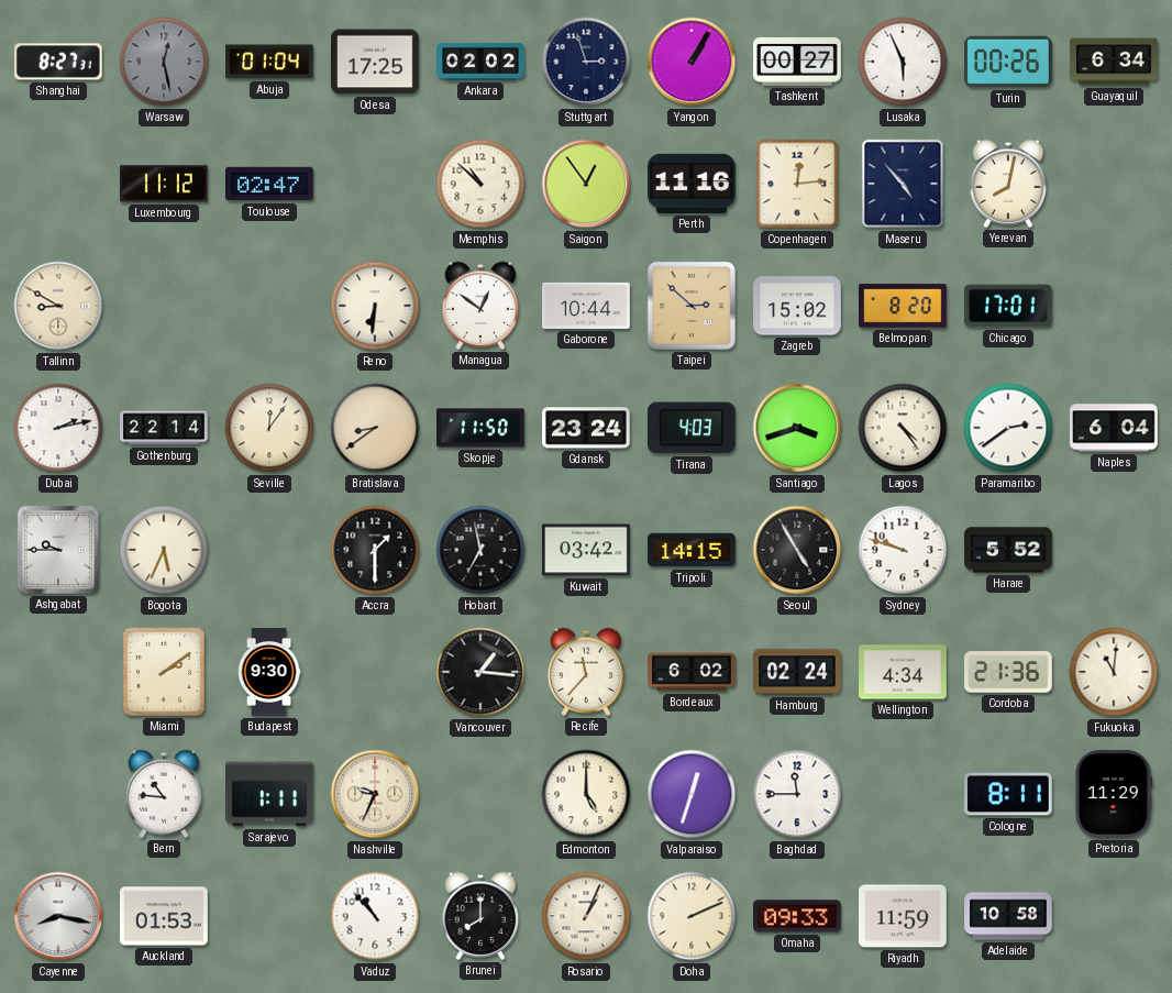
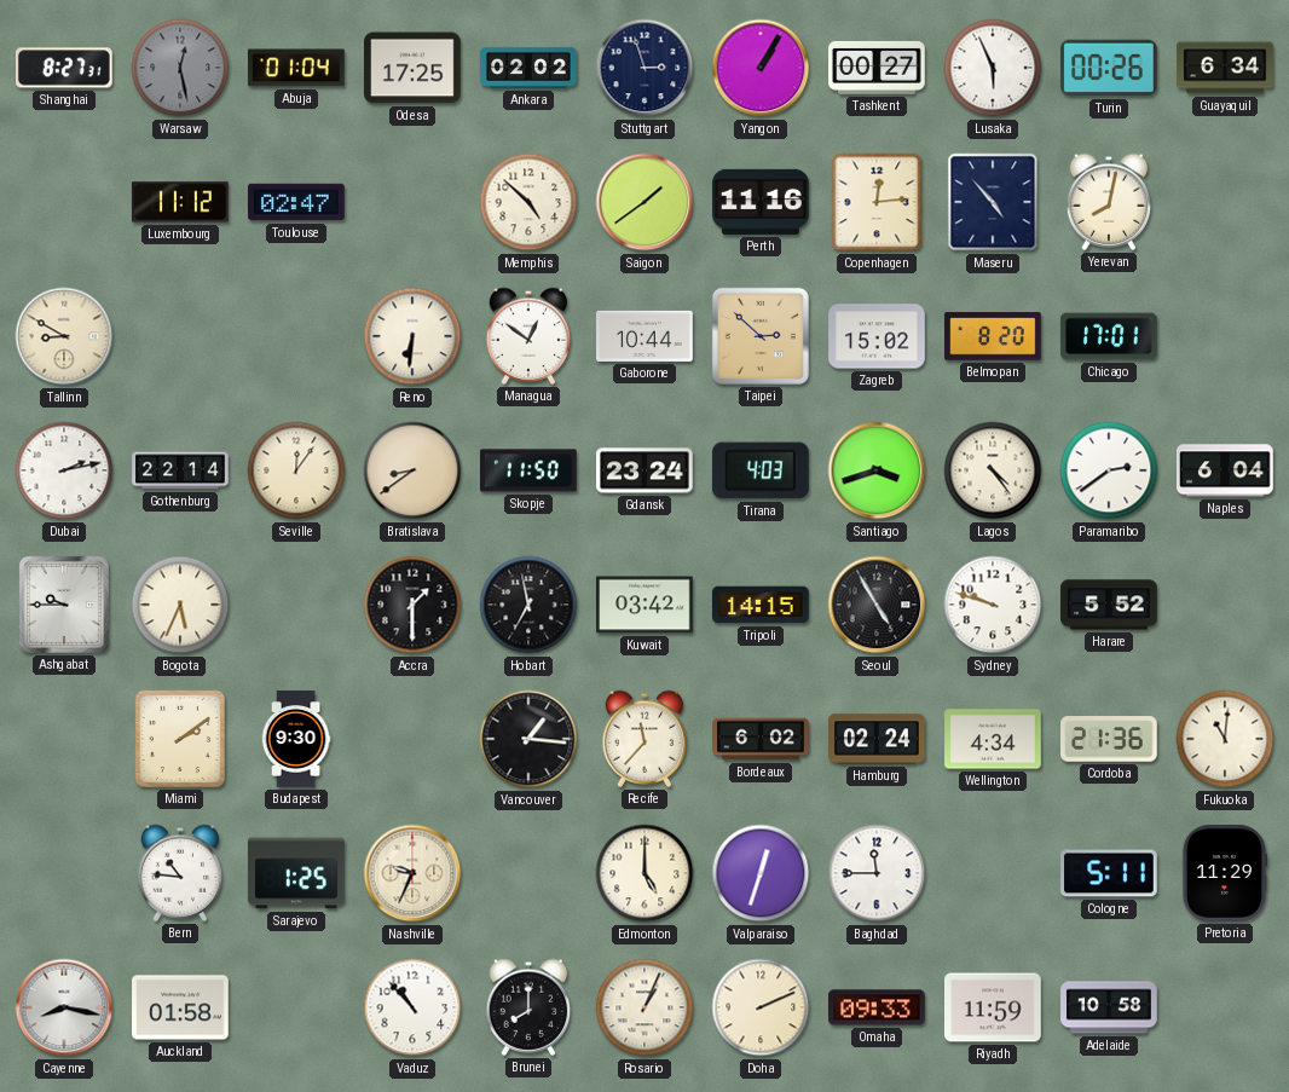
Memphis: 10:52 -> 4:52 (528, 202)
Saigon: 12:54 -> 1:39 (644, 202)
Sarajevo: 1:11 -> 1:25 (297, 873)
Cologne: 8:11 -> 5:11 (1110, 873)
Auckland: 01:53 -> 01:58 (180, 1007)
